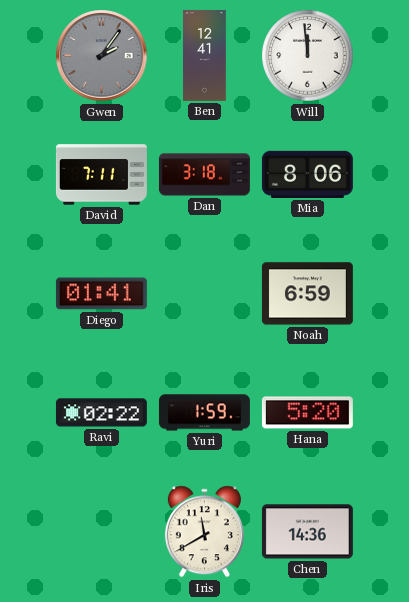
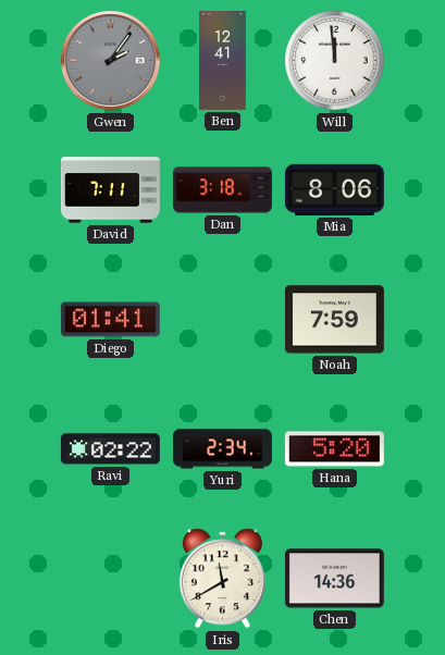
Noah: 6:59 -> 7:59 (334, 320)
Yuri: 1:59 -> 2:34 (222, 449)
